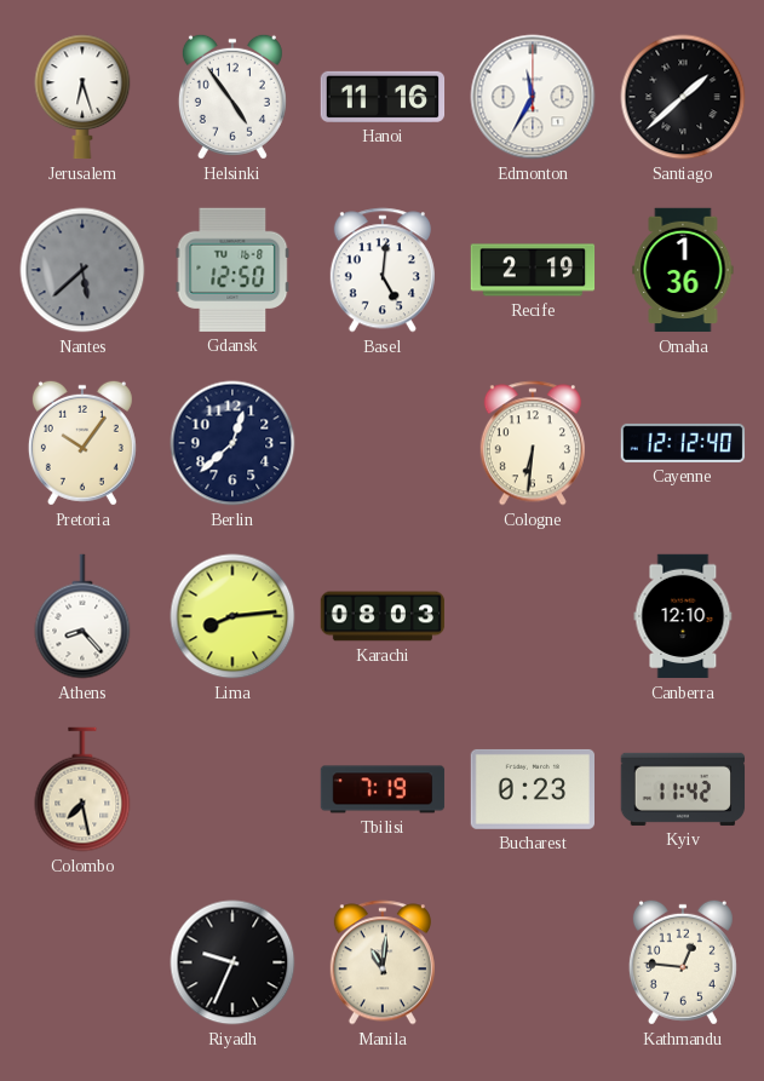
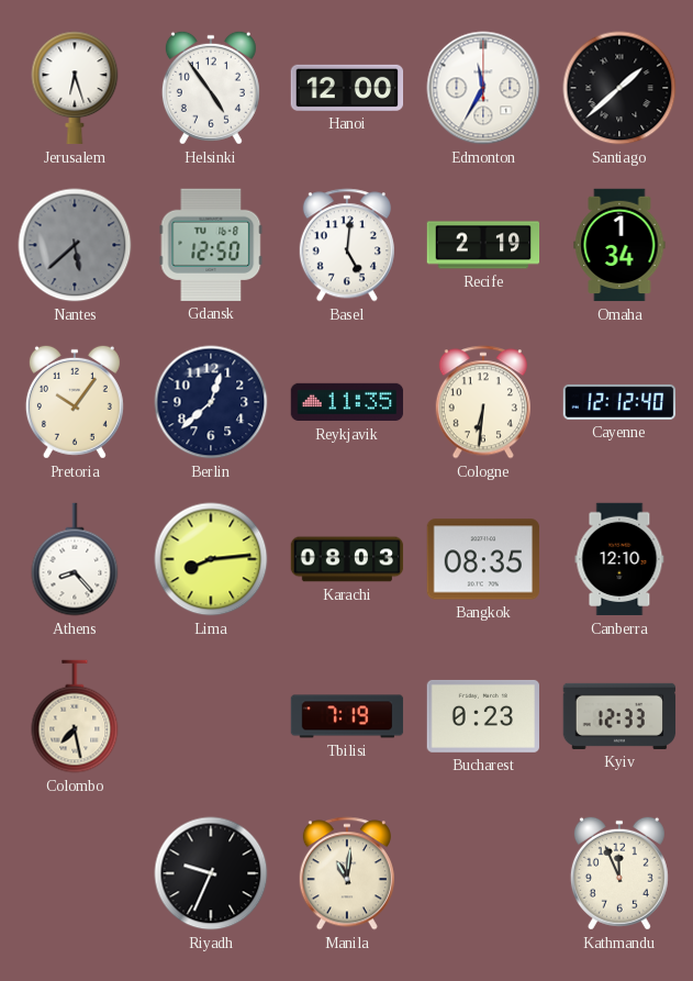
Hanoi: 11:16 -> 12:00 (347, 88)
Omaha: 1:36 -> 1:34 (619, 245)
Reykjavik: none -> 11:35 (347, 402)
Bangkok: none -> 08:35 (482, 559)
Kyiv: 11:42 -> 12:33 (619, 716)
Kathmandu: 12:46 -> 11:56 (619, 873)
